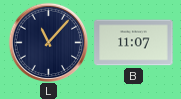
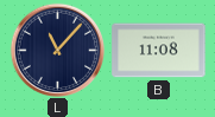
B: 11:07 -> 11:08 (159, 51)
